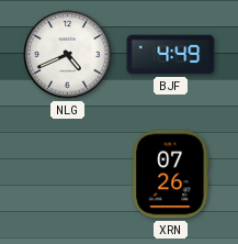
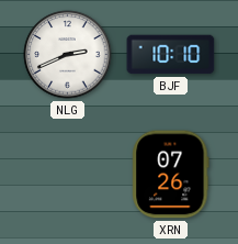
NLG: 4:41 -> 2:41 (68, 55)
BJF: 4:49 -> 10:10 (171, 55)
